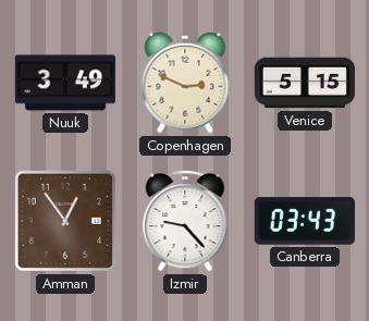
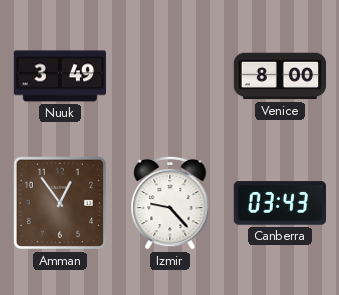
Copenhagen: 2:49 -> none (185, 83)
Venice: 5:15 -> 8:00 (280, 76)
